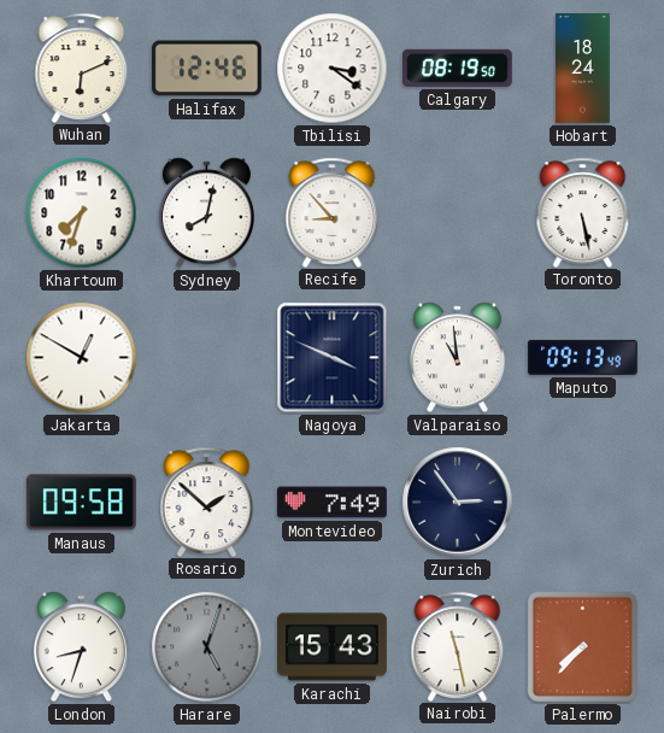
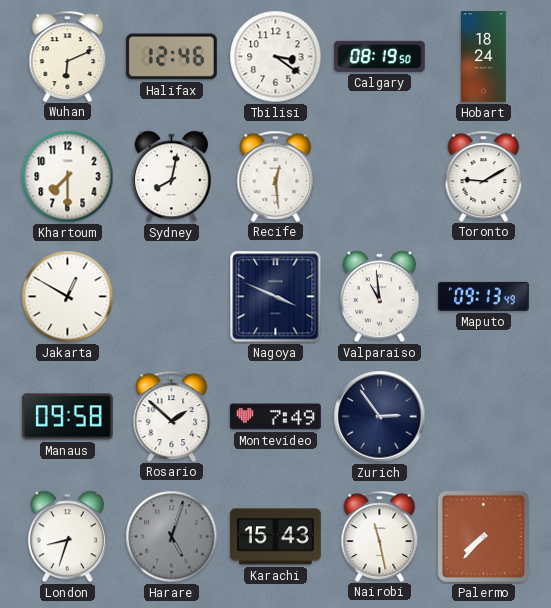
Khartoum: 7:33 -> 7:30 (68, 177)
Recife: 8:53 -> 12:29 (276, 176)
Toronto: 5:28 -> 9:10 (484, 176)
